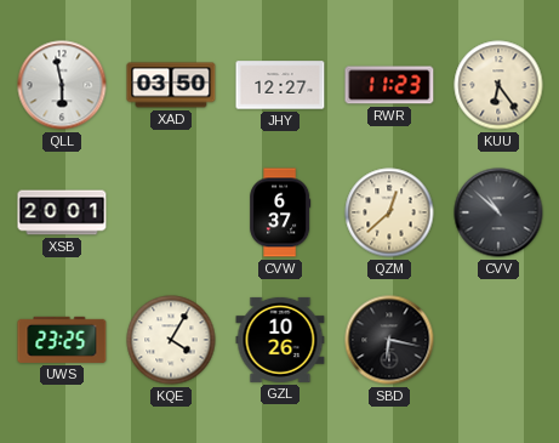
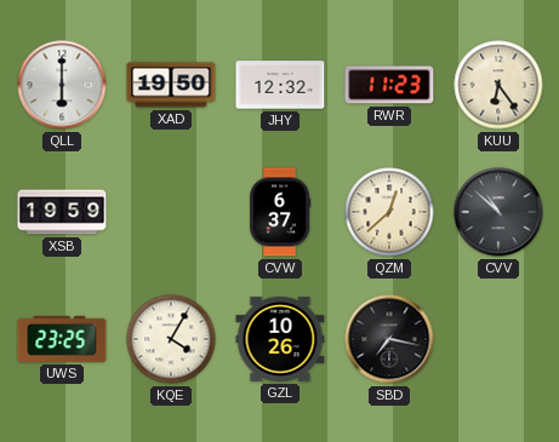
QLL: 5:58 -> 6:00 (62, 85)
XAD: 03:50 -> 19:50 (171, 85)
JHY: 12:27 -> 12:32 (280, 85)
XSB: 20:01 -> 19:59 (62, 212)
SBD: 6:17 -> 7:17 (389, 339)
